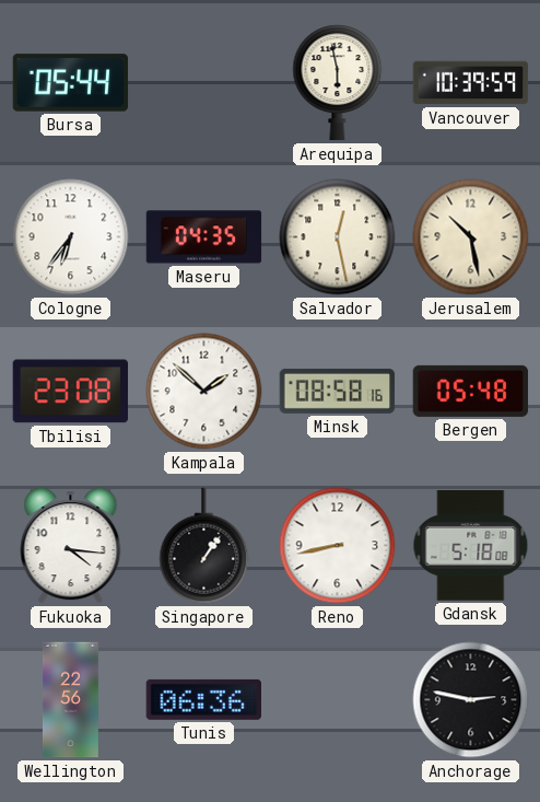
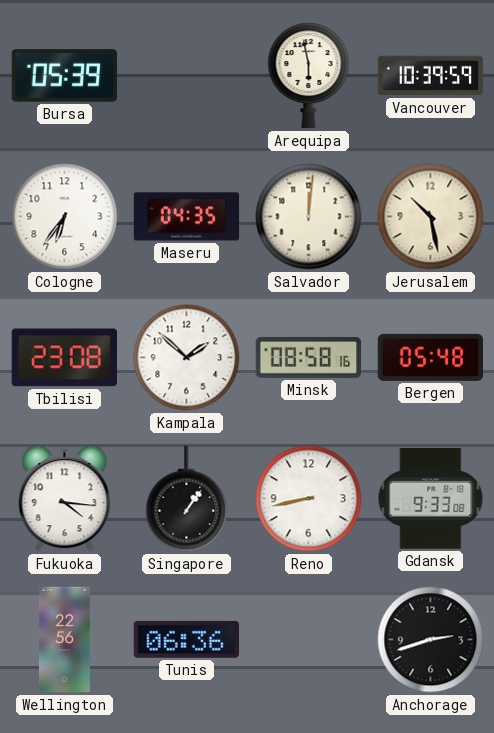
Bursa: 05:44 -> 05:39 (65, 76)
Salvador: 12:28 -> 12:01 (309, 217)
Gdansk: 5:18 -> 9:33 (431, 499)
Anchorage: 2:47 -> 2:42 (431, 640)
